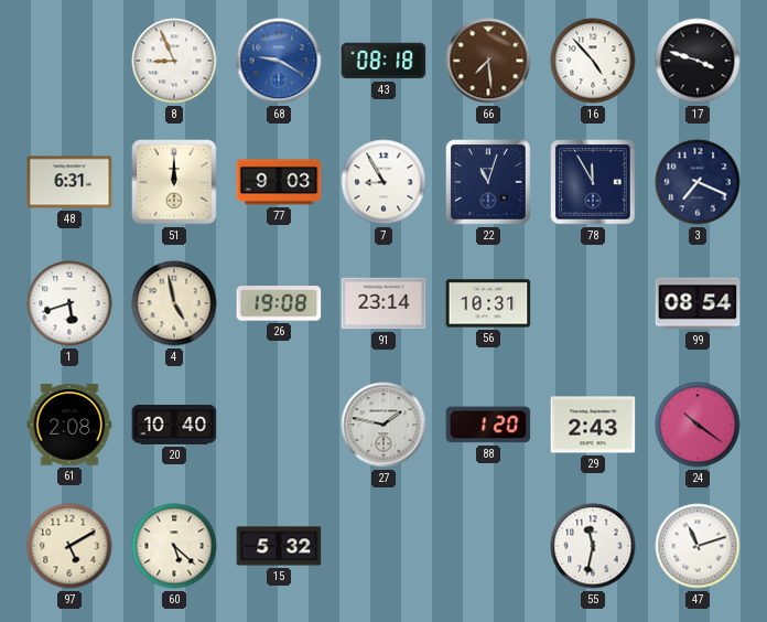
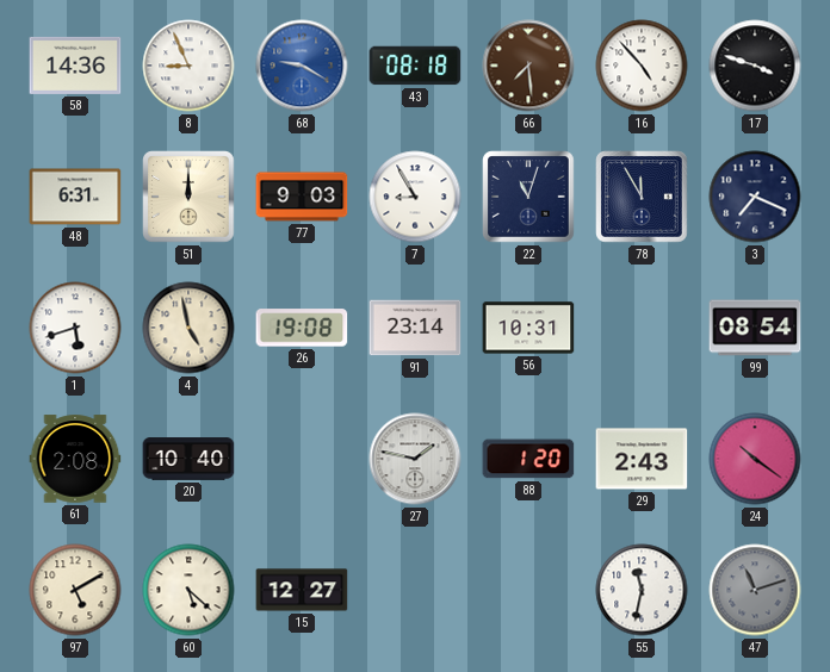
58: none -> 14:36 (75, 66)
15: 5:32 -> 12:27 (302, 590)
47 dial: white -> grey (755, 590)
